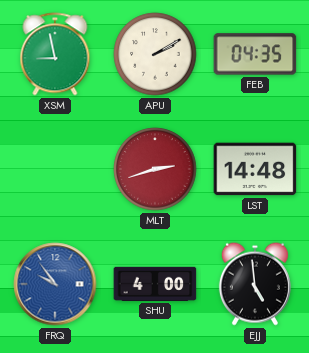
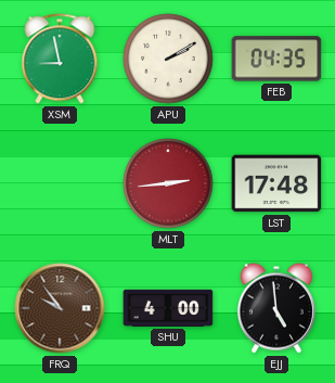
MLT: 2:42 -> 2:44 (168, 183)
LST: 14:48 -> 17:48 (276, 183)
FRQ dial: blue -> brown (60, 308)
